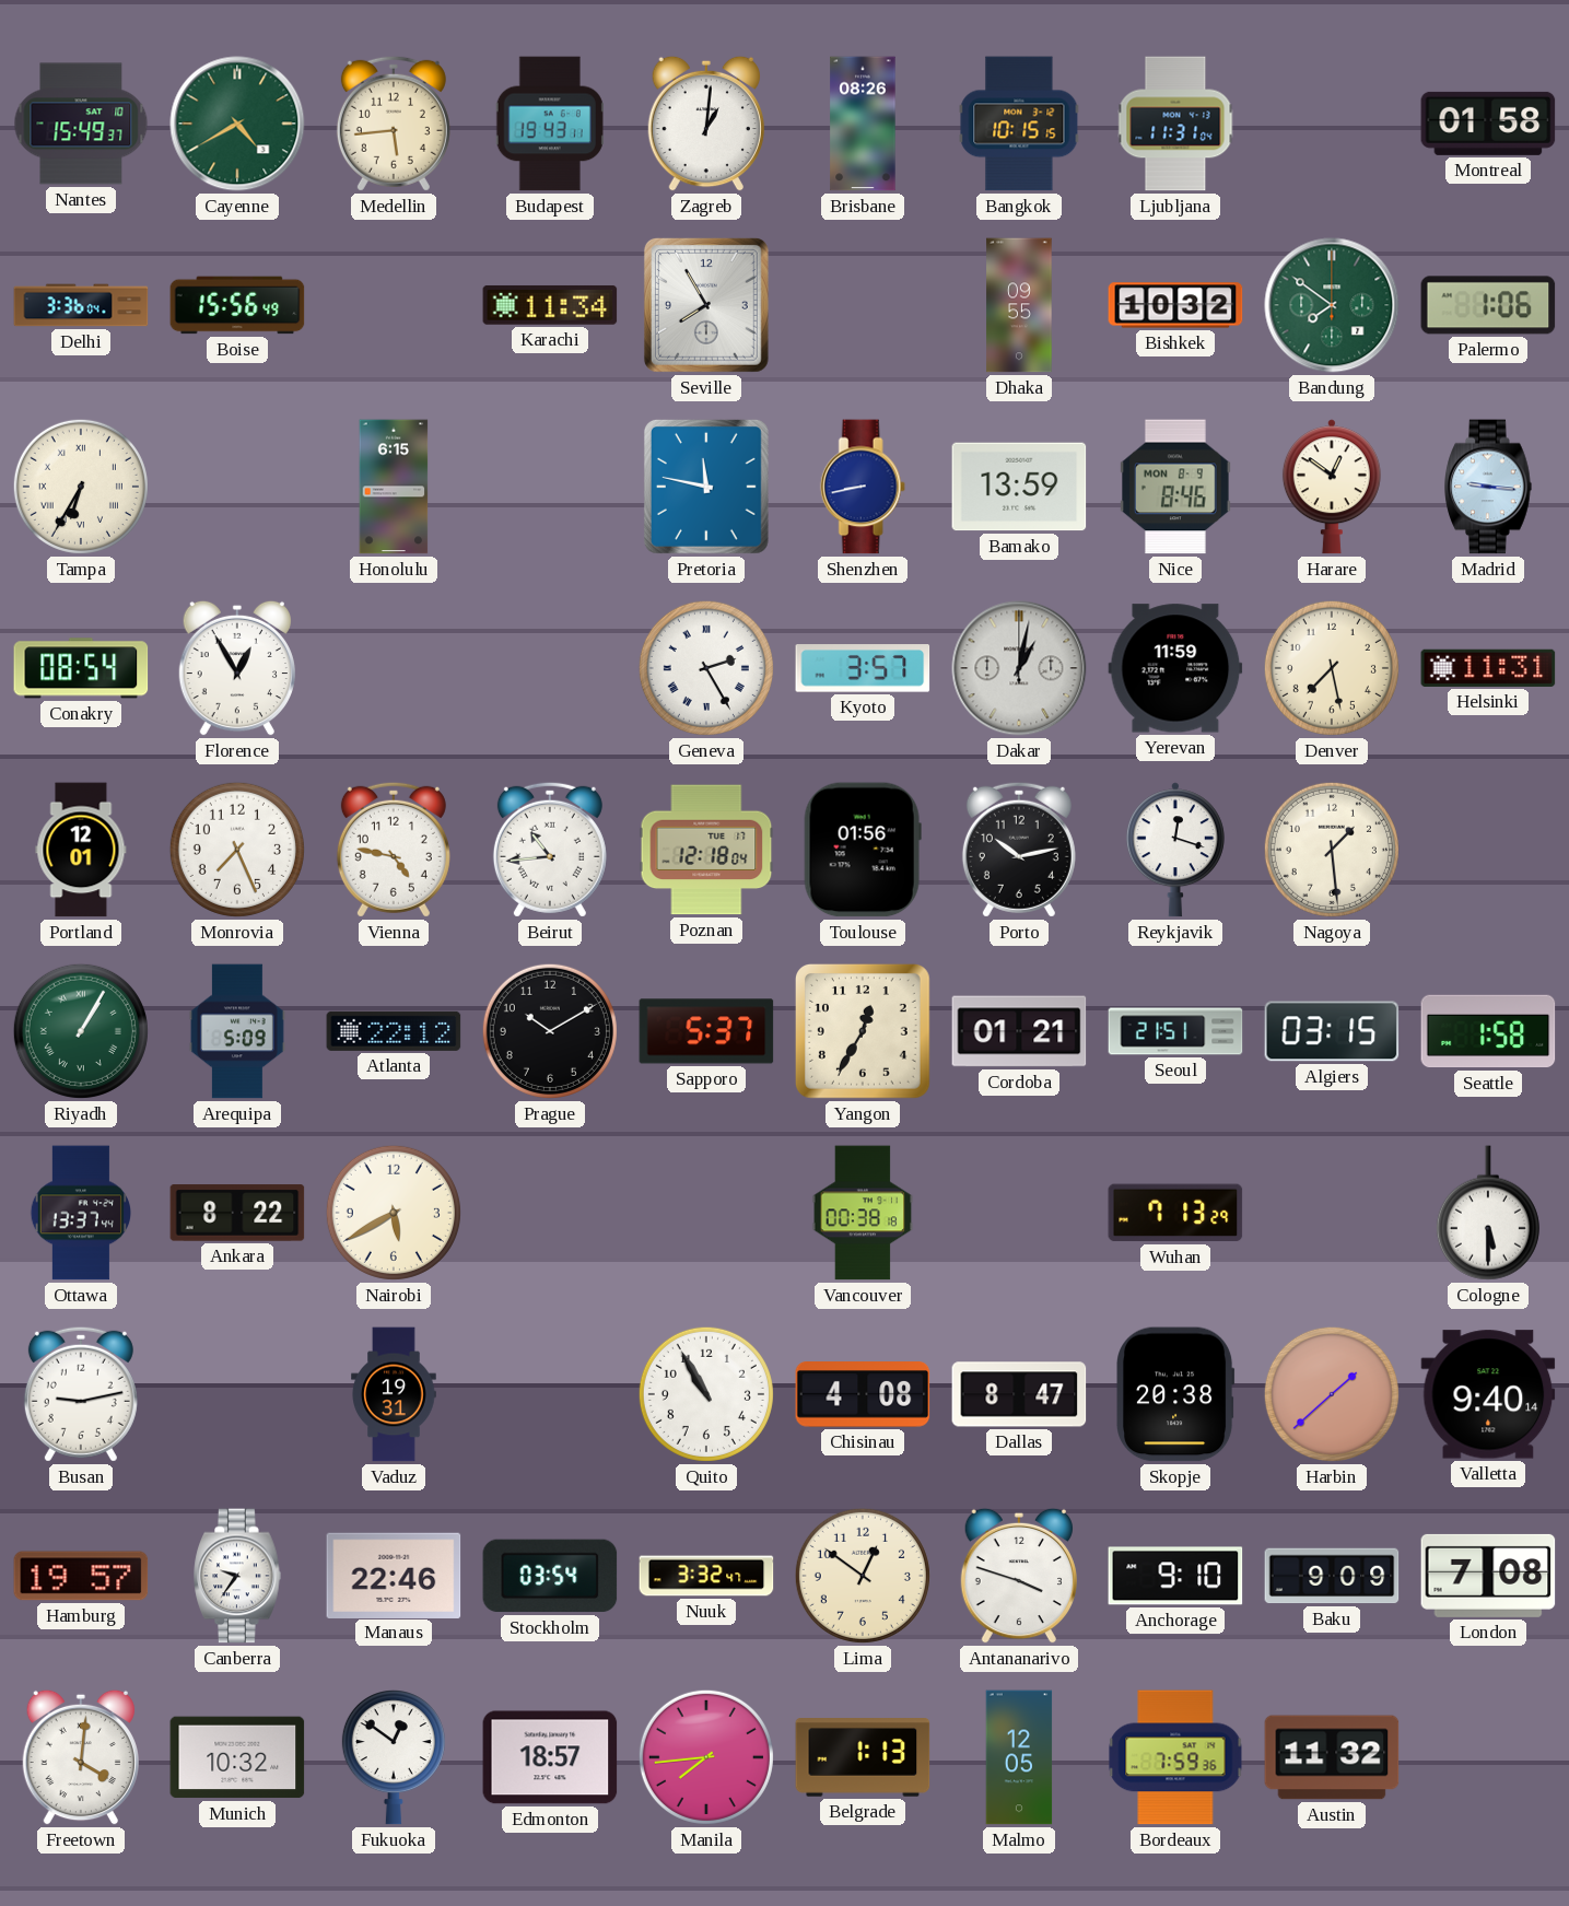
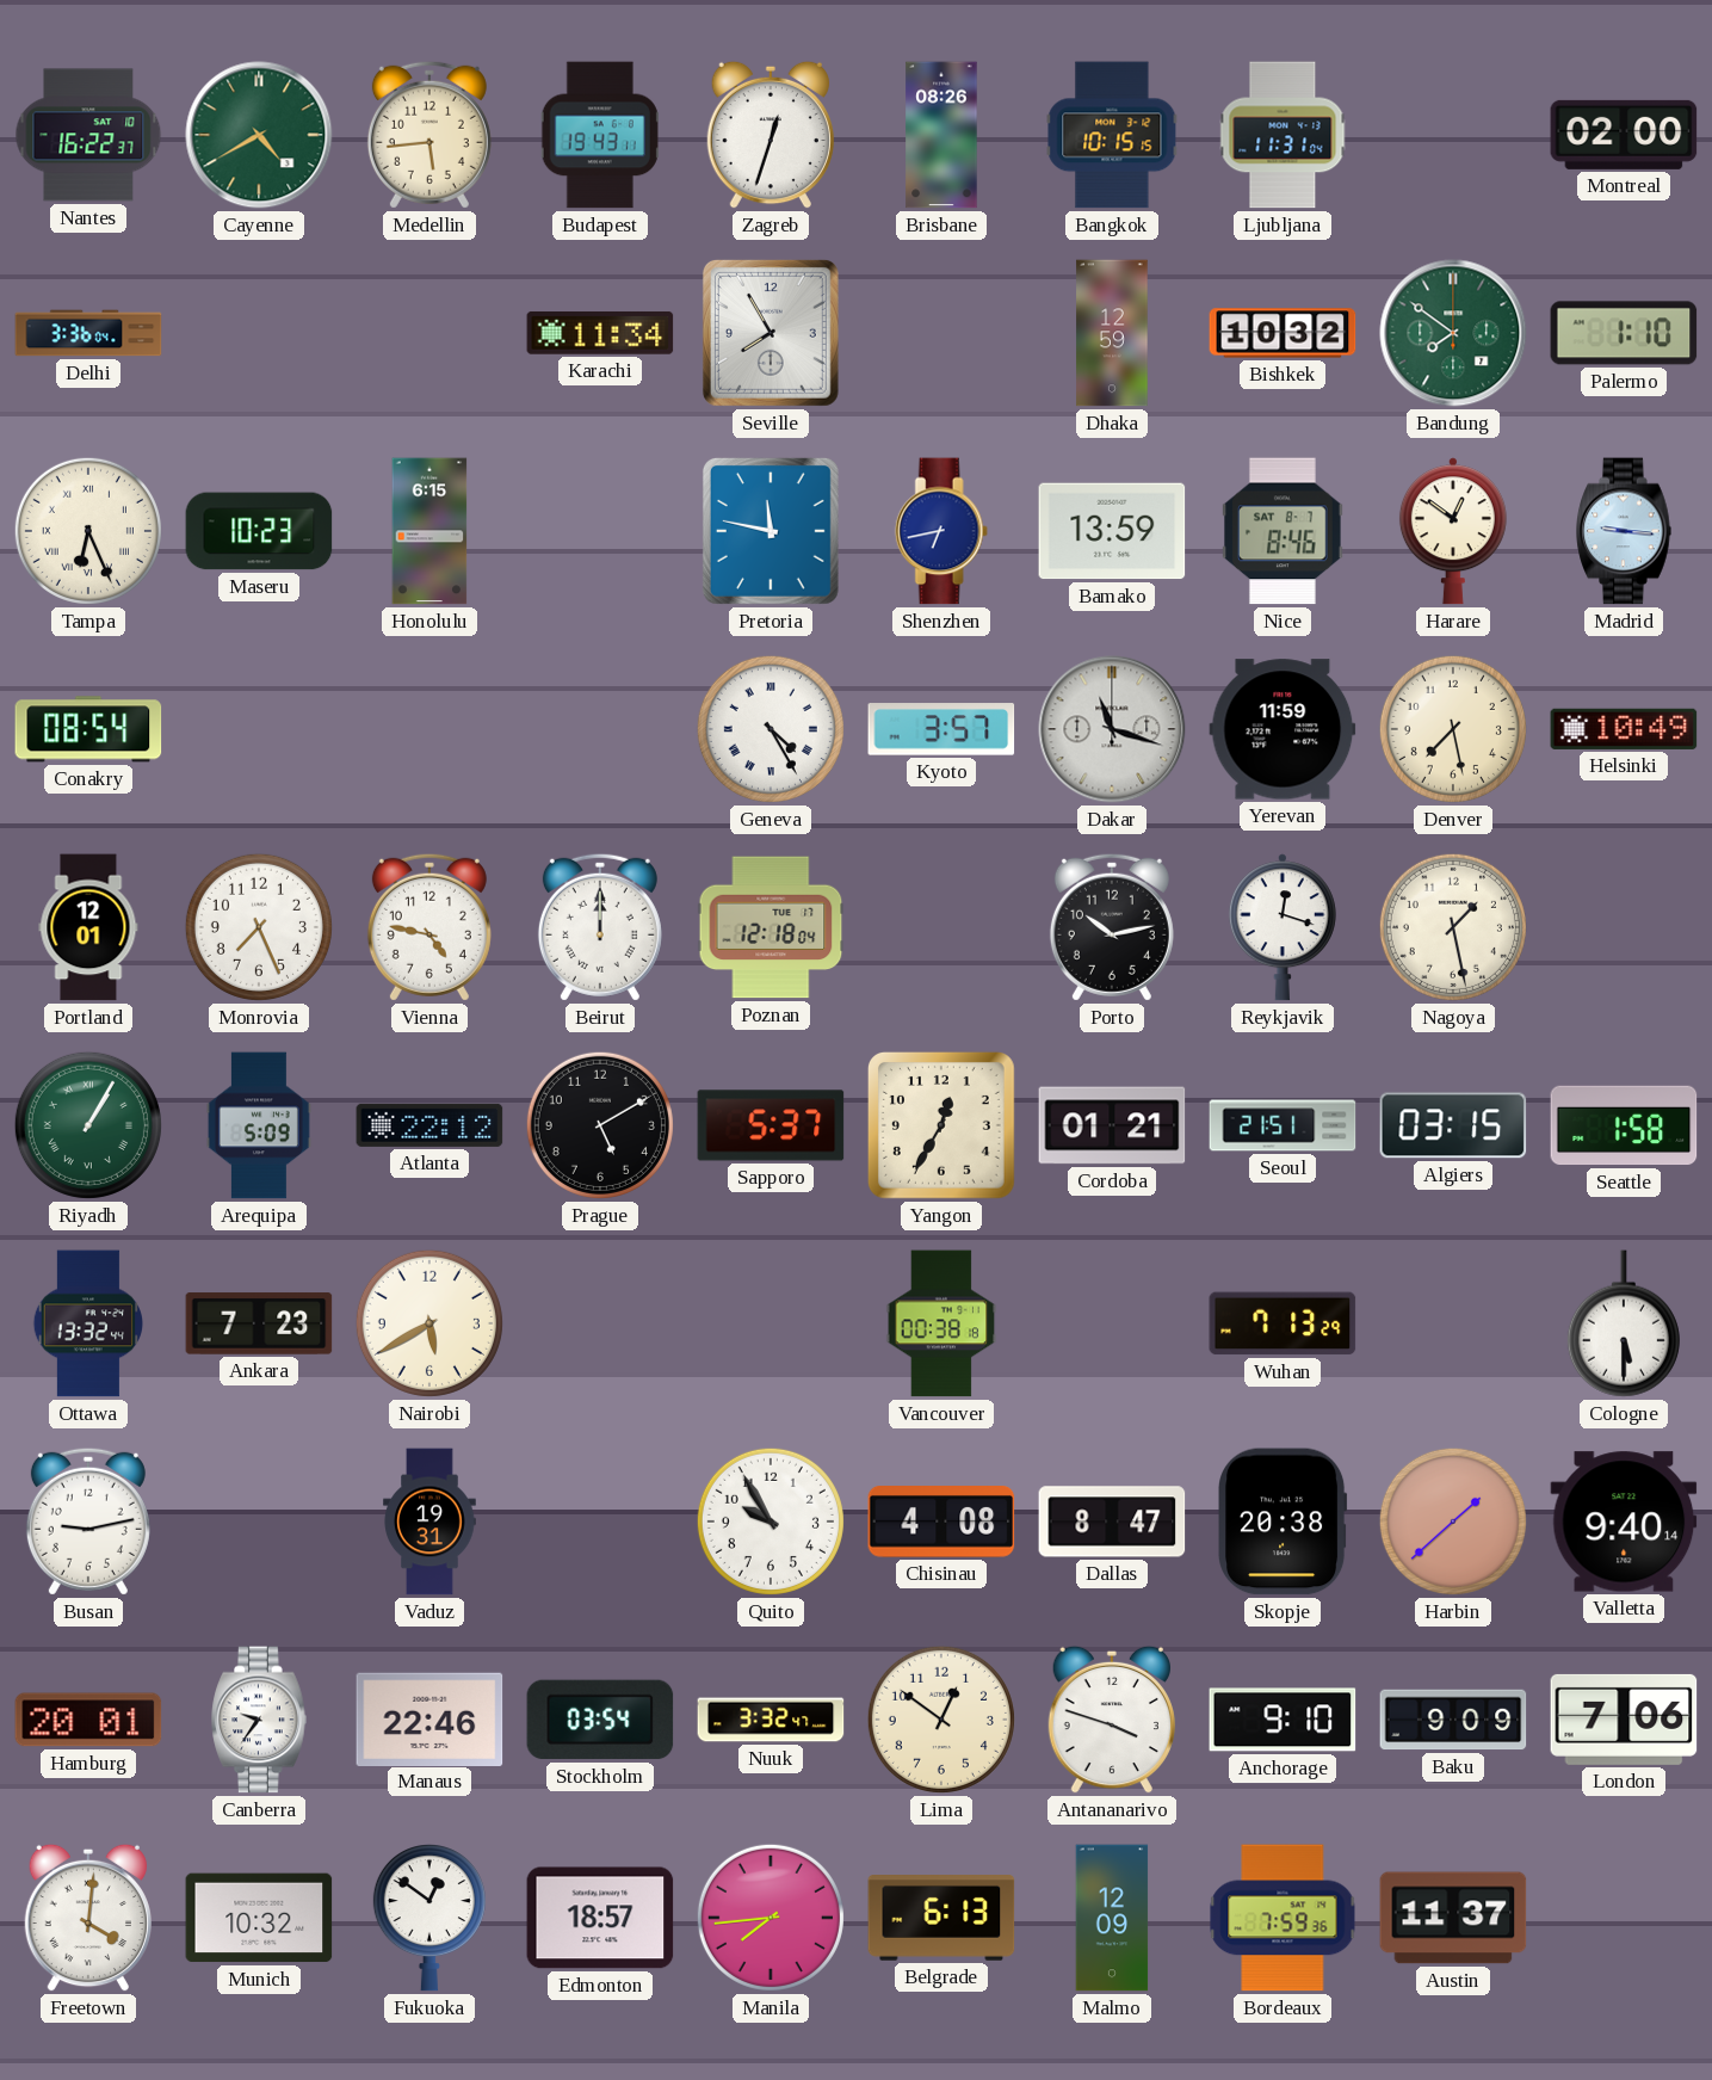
Nantes: 15:49 -> 16:22 (88, 135)
Zagreb: 1:01 -> 12:33 (771, 135)
Montreal: 01:58 -> 02:00 (1624, 135)
Boise: 15:56 -> none (237, 305)
Dhaka: 09:55 -> 12:59 (1112, 333)
Palermo: 1:06 -> 1:10 (1624, 333)
Tampa: 6:35 -> 6:26 (88, 531)
Maseru: none -> 10:23 (259, 531)
Shenzhen: 8:43 -> 6:43 (941, 531)
Nice date: MON 8-9 -> SAT 8-7 (1284, 531)
Florence: 12:55 -> none (237, 668)
Geneva: 2:25 -> 4:25 (771, 729)
Dakar: 1:02 -> 11:18 (1112, 729)
Helsinki: 11:31 -> 10:49 (1624, 729)
Beirut: 10:44 -> 12:00 (600, 927)
Toulouse: 01:56 -> none (863, 850)
Nagoya: 1:29 -> 1:28 (1453, 927)
Prague: 10:10 -> 5:10 (600, 1125)
Ottawa: 13:37 -> 13:32 (87, 1323)
Ankara: 8:22 -> 7:23 (259, 1323)
Quito: 10:55 -> 9:55 (771, 1522)
Hamburg: 19:57 -> 20:01 (88, 1720)
London: 7:08 -> 7:06 (1624, 1720)
Belgrade: 1:13 -> 6:13 (941, 1919)
Malmo: 12:05 -> 12:09 (1112, 1918)
Austin: 11:32 -> 11:37 (1453, 1918)
